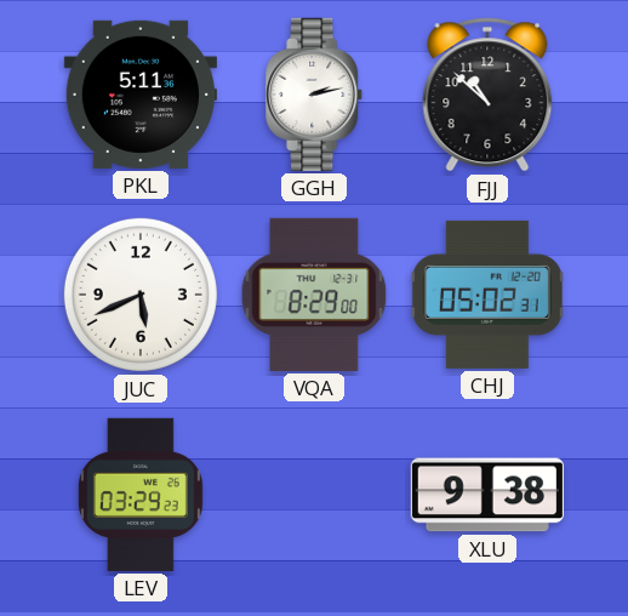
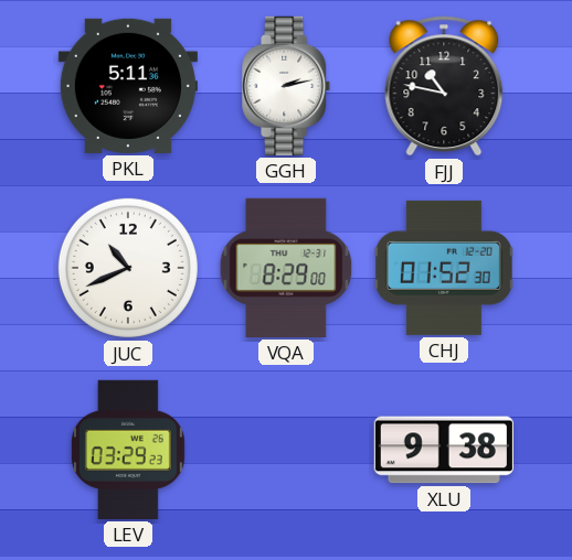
FJJ: 10:52 -> 10:47 (444, 86)
JUC: 5:41 -> 10:41 (128, 268)
CHJ: 05:02 -> 01:52 (444, 268)
